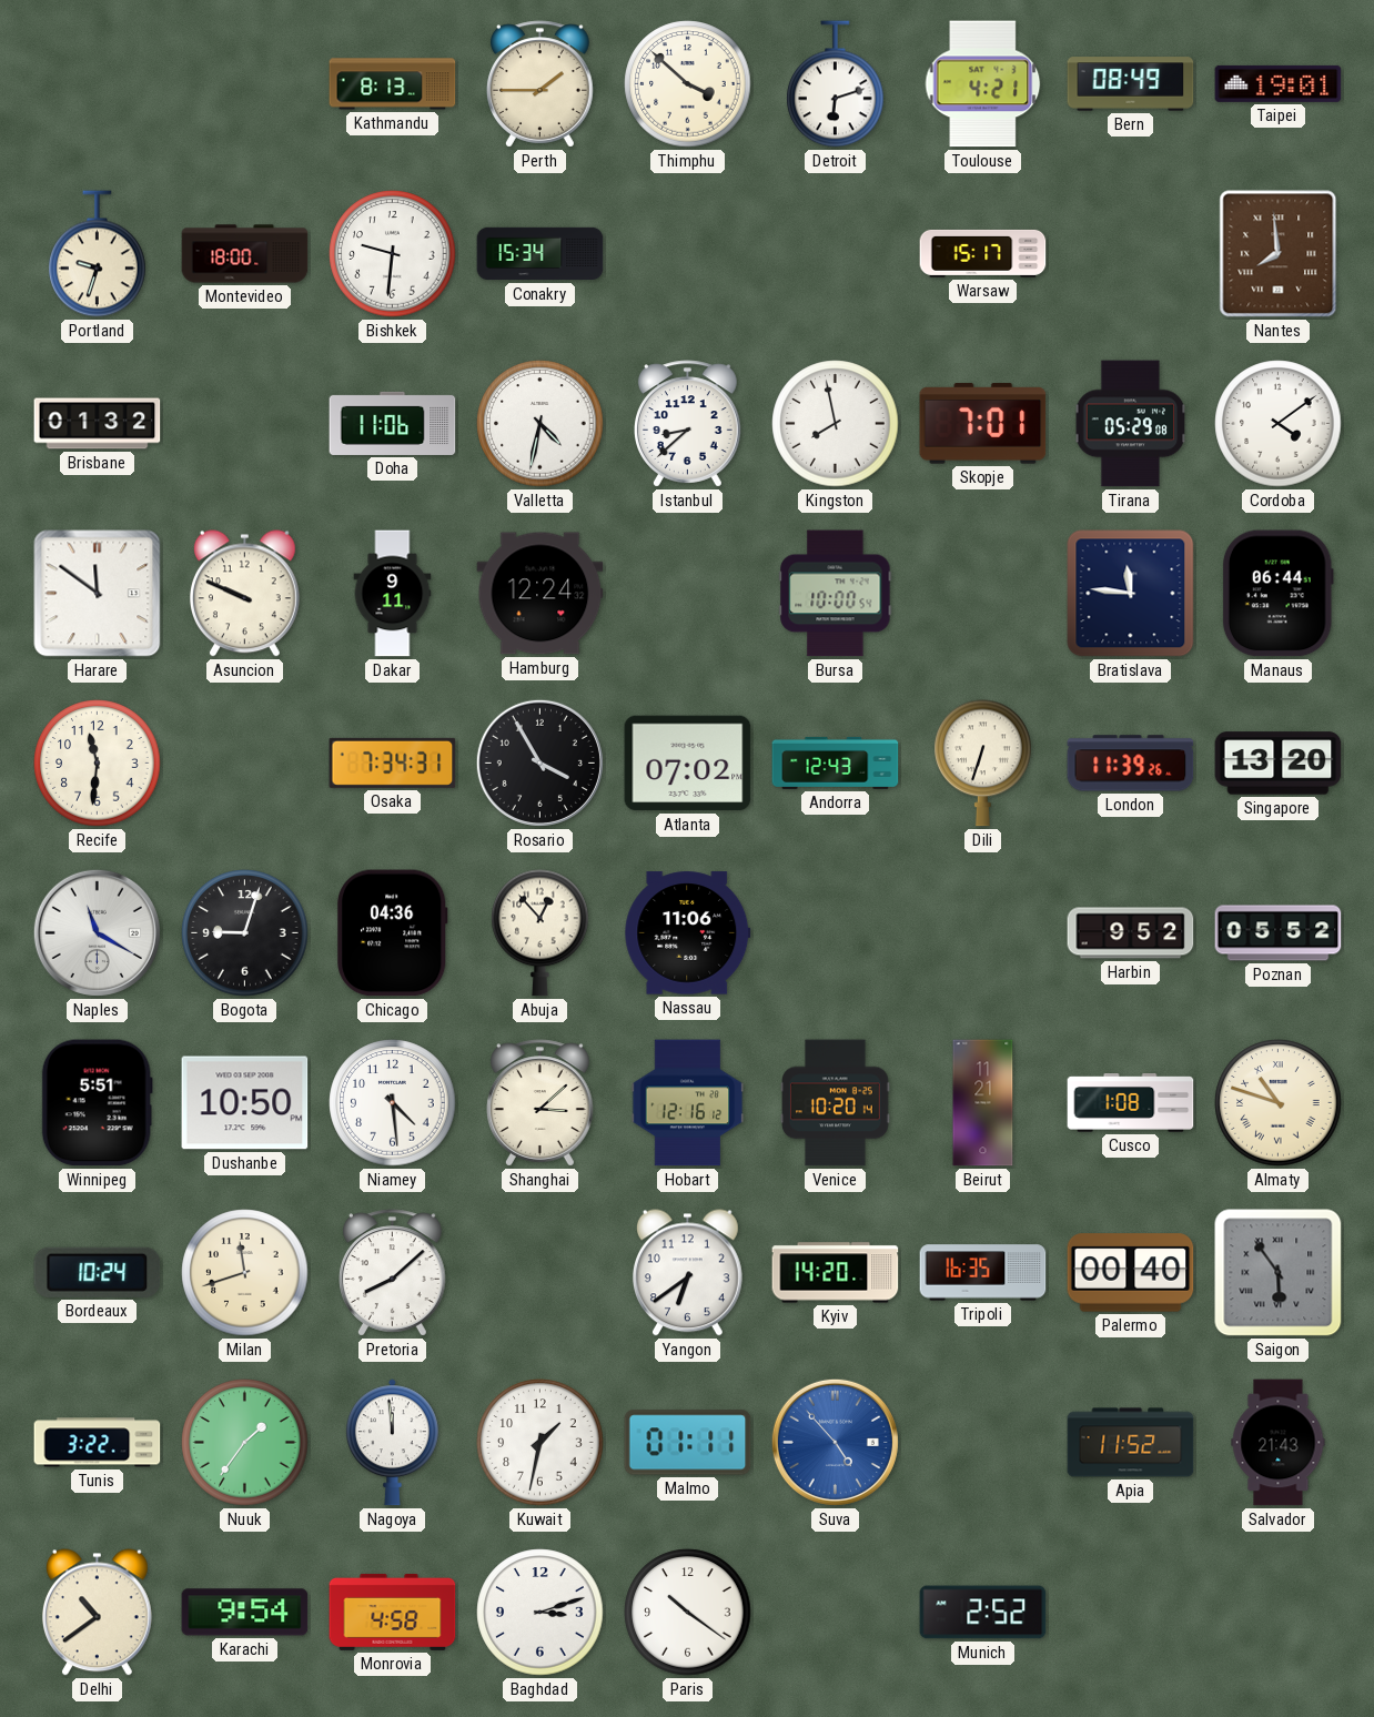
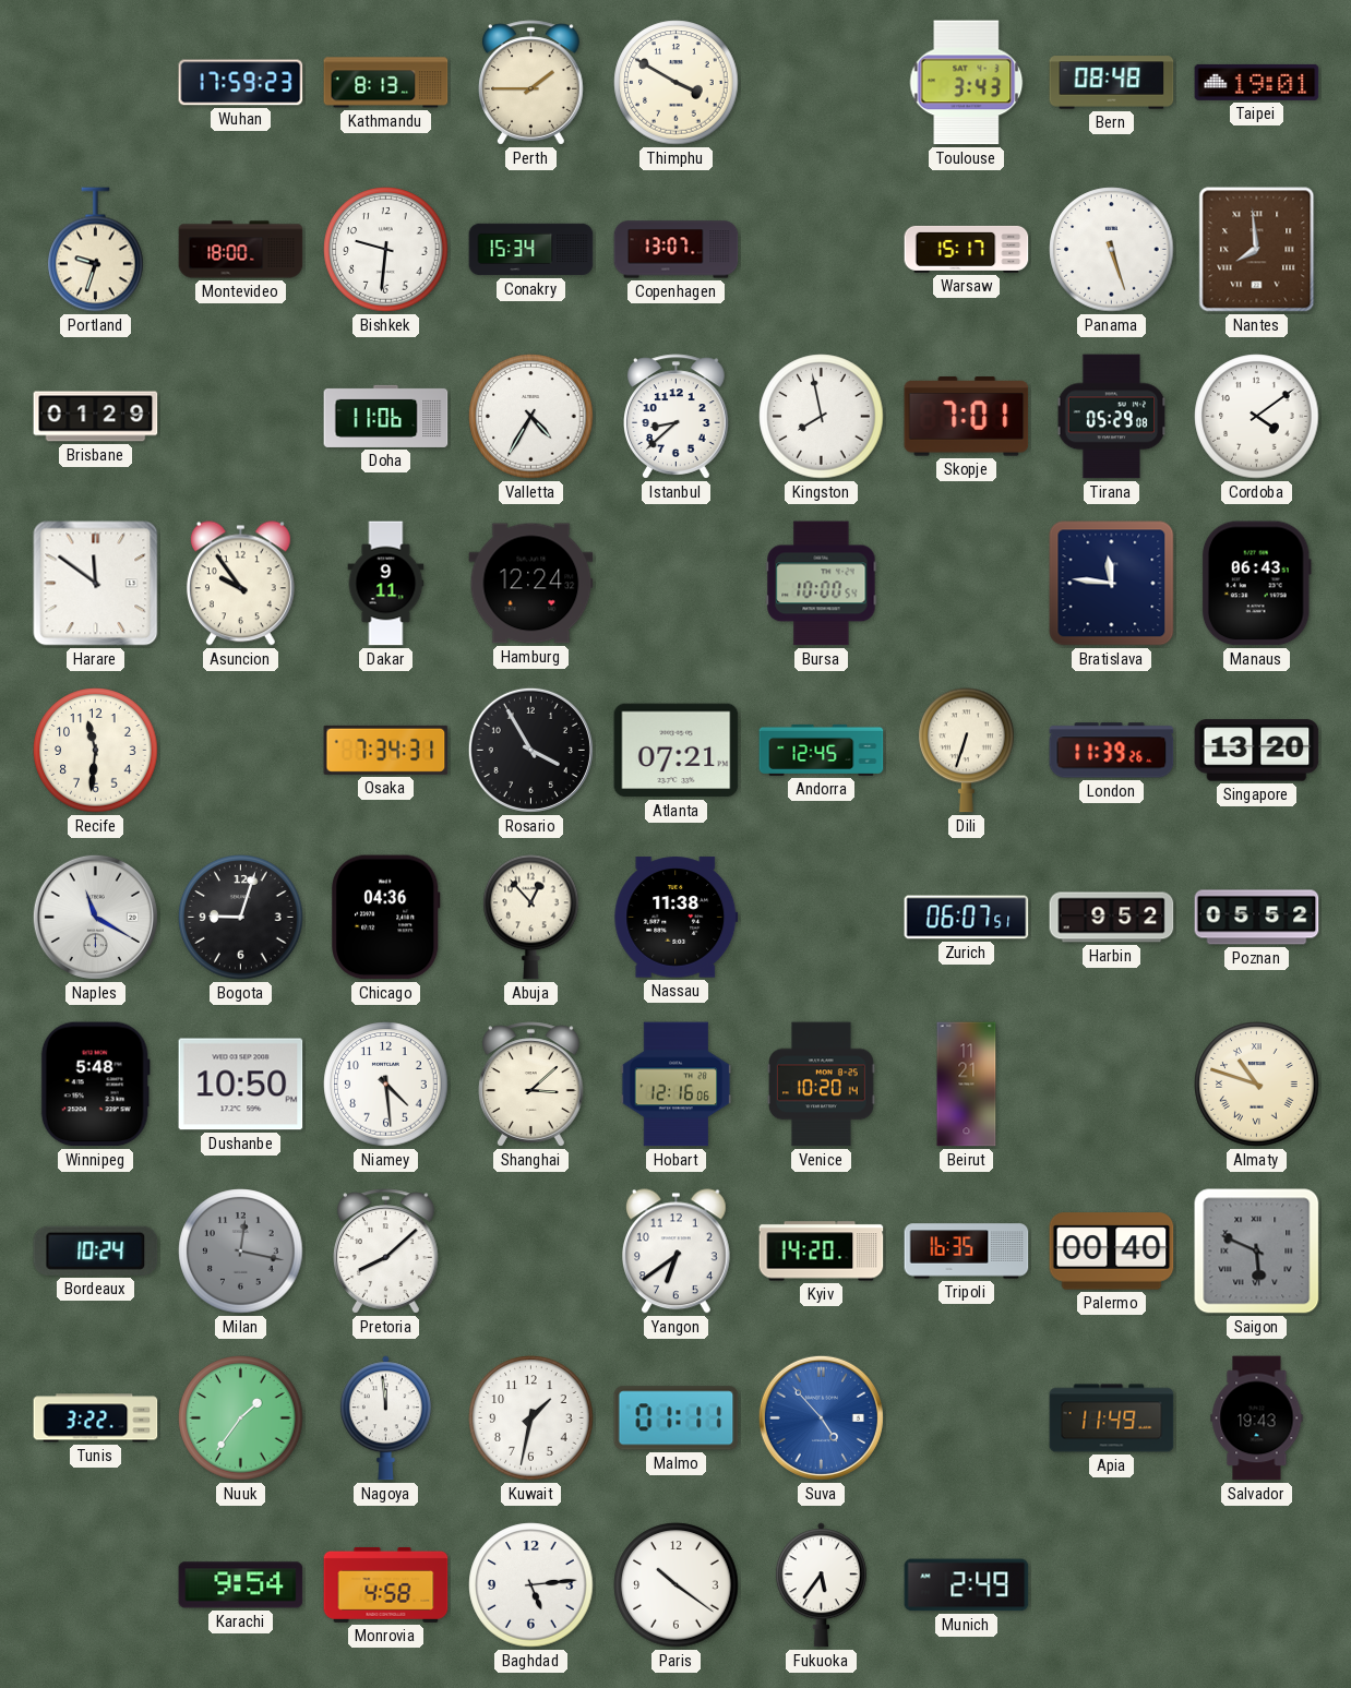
Wuhan: none -> 17:59 (241, 83)
Thimphu: 3:52 -> 3:50 (677, 83)
Detroit: 6:12 -> none (836, 84)
Toulouse: 4:21 -> 3:43 (967, 83)
Bern: 08:49 -> 08:48 (1112, 83)
Copenhagen: none -> 13:07 (677, 250)
Panama: none -> 5:27 (1112, 250)
Brisbane: 01:32 -> 01:29 (96, 417)
Valletta: 4:32 -> 4:35 (531, 417)
Asuncion: 9:49 -> 9:54 (240, 584)
Manaus: 06:44 -> 06:43 (1256, 584)
Atlanta: 07:02 -> 07:21 (677, 751)
Andorra: 12:43 -> 12:45 (822, 750)
Nassau: 11:06 -> 11:38 (677, 918)
Zurich: none -> 06:07 (967, 918)
Winnipeg: 5:51 -> 5:48 (95, 1085)
Hobart: 12:16:12 -> 12:16:06 (677, 1085)
Cusco: 1:08 -> none (1131, 1103)
Milan: 11:42 -> 12:17 (241, 1252)
Milan dial: cream -> grey (241, 1252)
Saigon: 5:54 -> 5:49 (1257, 1252)
Apia: 11:52 -> 11:49 (1112, 1418)
Salvador: 21:43 -> 19:43 (1257, 1418)
Delhi: 10:39 -> none (97, 1613)
Baghdad: 3:12 -> 5:14 (531, 1585)
Fukuoka: none -> 5:36 (821, 1585)
Munich: 2:52 -> 2:49 (967, 1585)
